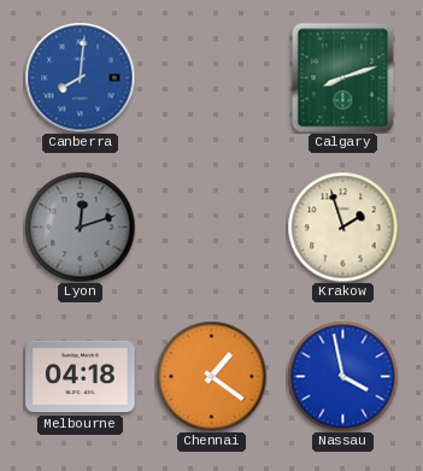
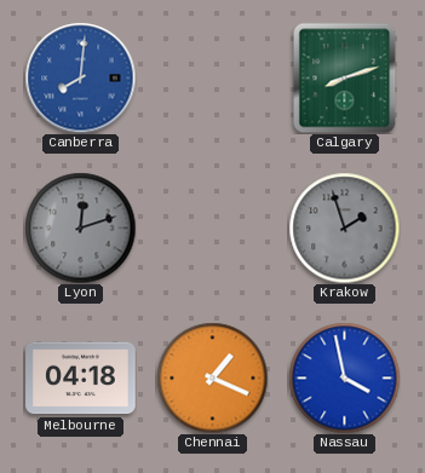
Krakow dial: cream -> grey (344, 227)
Chennai: 1:21 -> 1:19 (212, 377)
